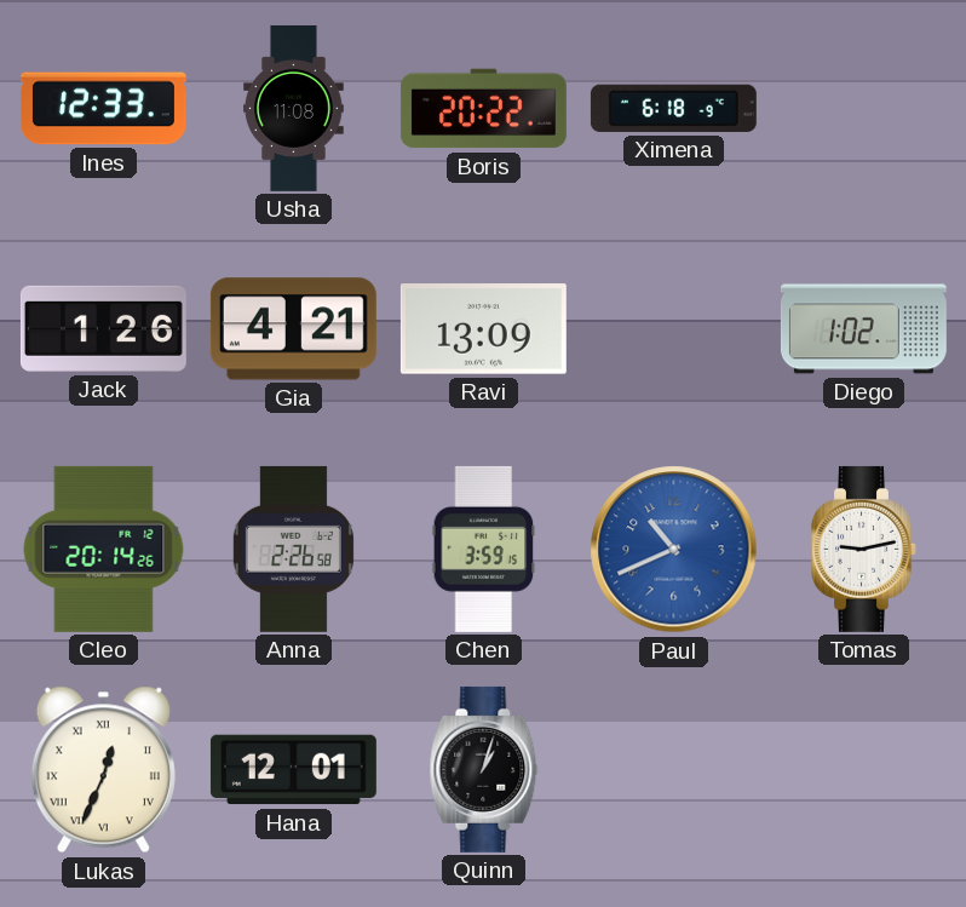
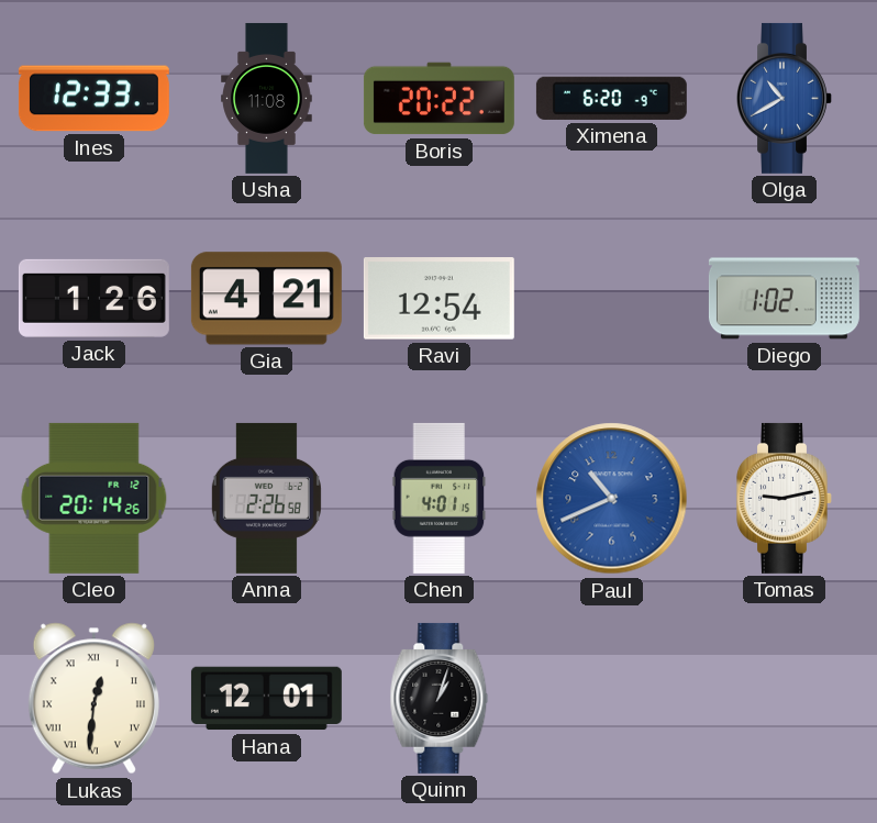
Ximena: 6:18 -> 6:20 (611, 98)
Olga: none -> 10:40 (785, 98)
Ravi: 13:09 -> 12:54 (438, 299)
Chen: 3:59 -> 4:01 (440, 498)
Lukas: 12:34 -> 12:31 (93, 699)
